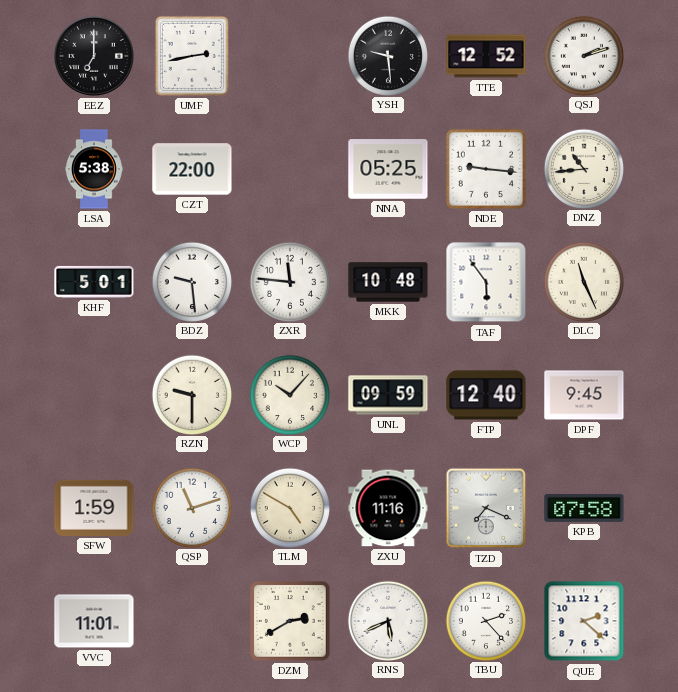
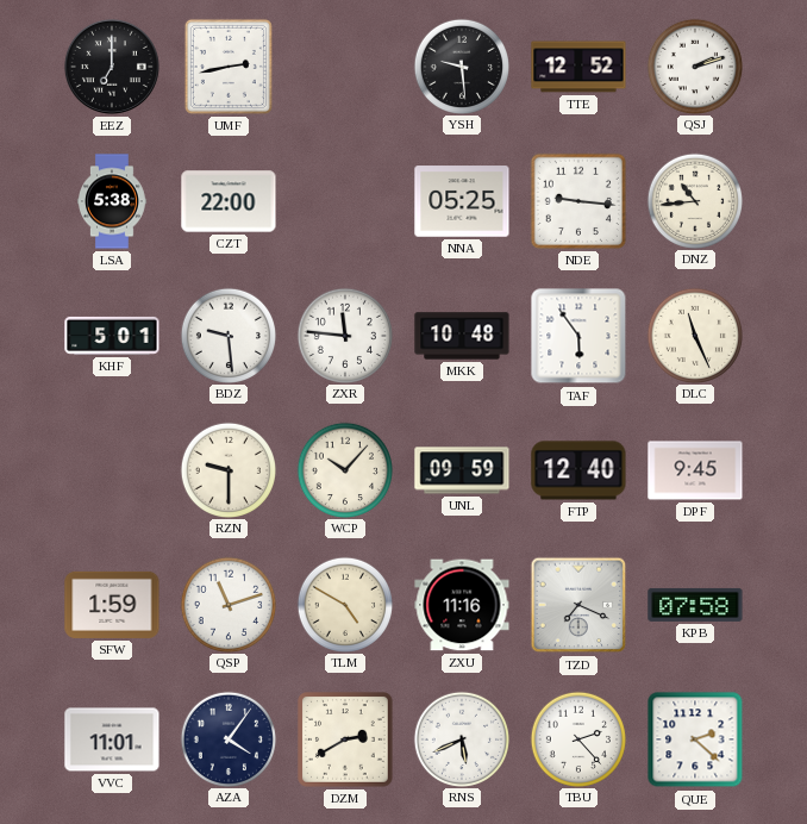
AZA: none -> 4:06 (227, 738)
